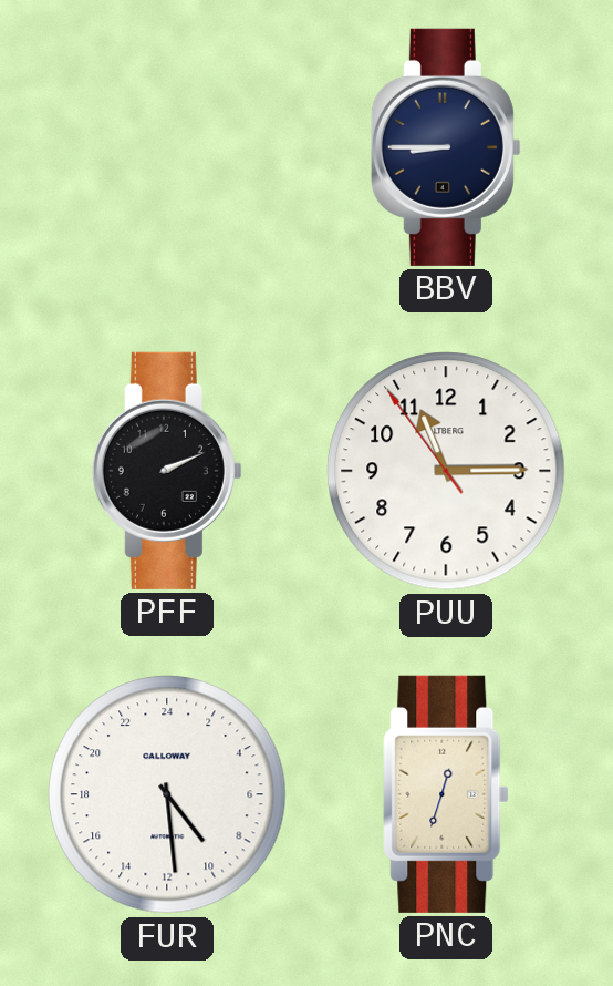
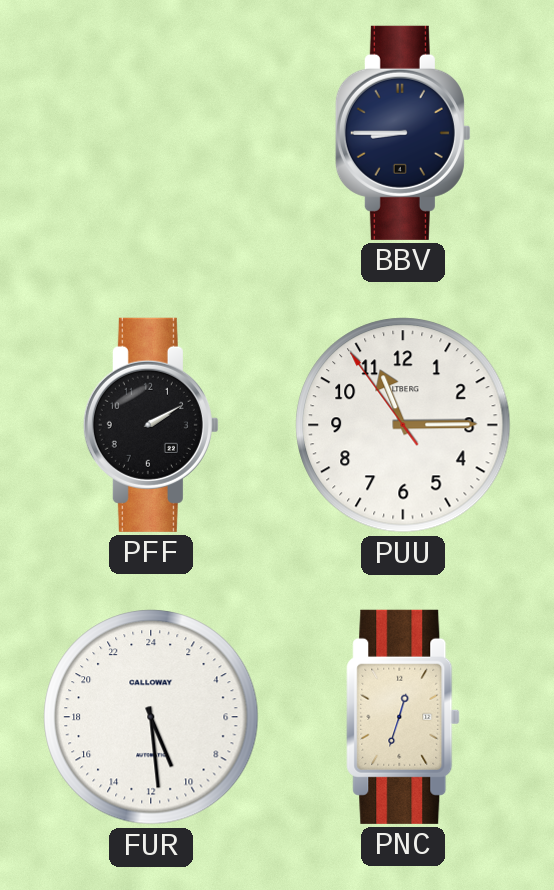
PFF: 2:11 -> 2:10 (151, 425)
FUR: 9:29 -> 10:29 (151, 717)
